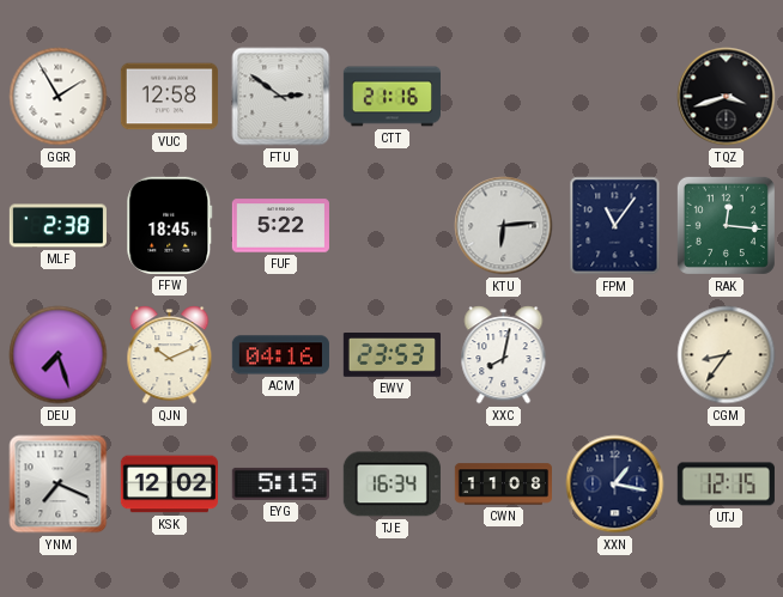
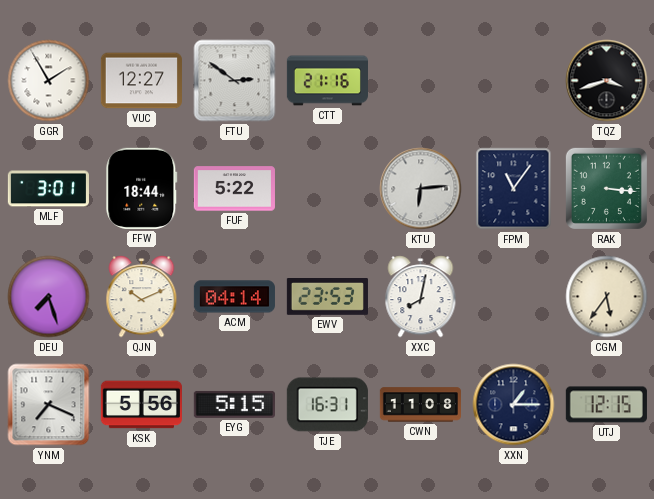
VUC: 12:58 -> 12:27 (141, 81)
MLF: 2:38 -> 3:01 (48, 189)
FFW: 18:45 -> 18:44 (142, 188)
RAK: 12:16 -> 3:16 (606, 188)
ACM: 04:16 -> 04:14 (234, 297)
CGM: 8:36 -> 5:36 (607, 297)
KSK: 12:02 -> 5:56 (141, 405)
TJE: 16:34 -> 16:31 (327, 405)
XXN: 1:17 -> 1:15 (514, 405)
